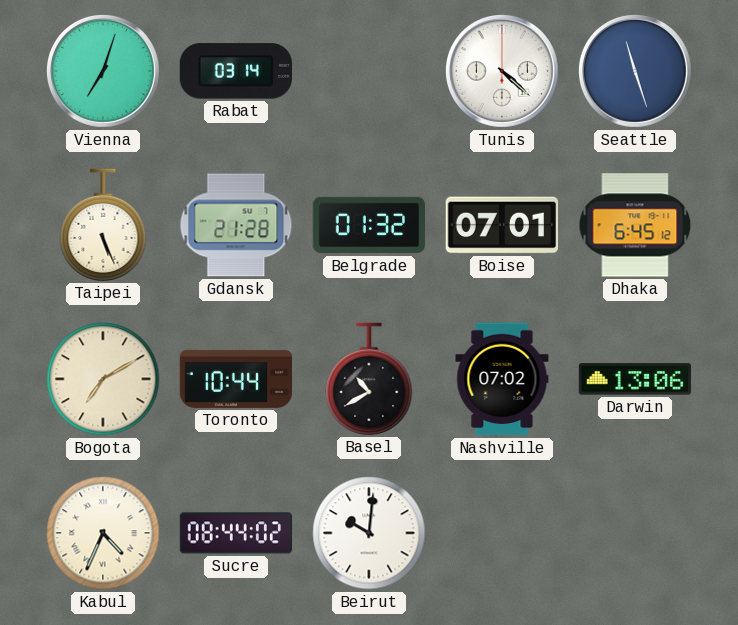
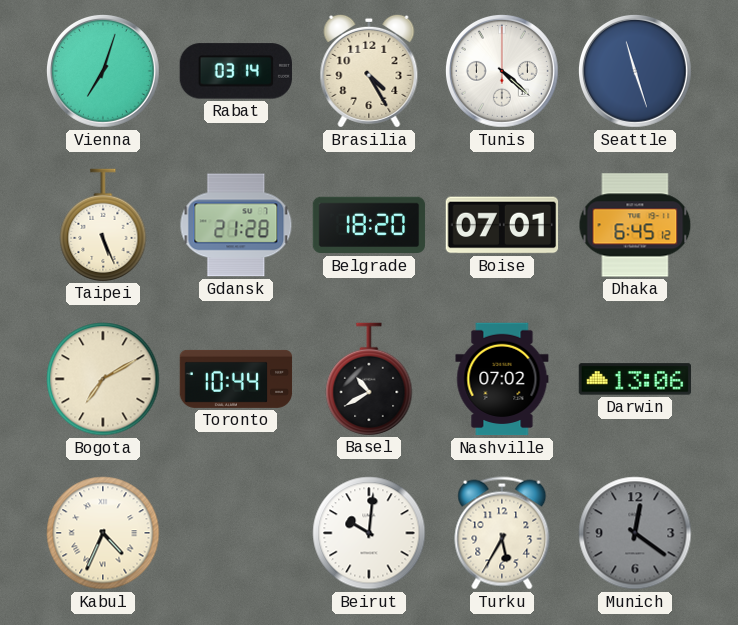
Brasilia: none -> 4:25 (369, 71)
Belgrade: 01:32 -> 18:20 (369, 225)
Sucre: 08:44 -> none (236, 533)
Turku: none -> 5:35 (502, 533)
Munich: none -> 12:21 (635, 533)
